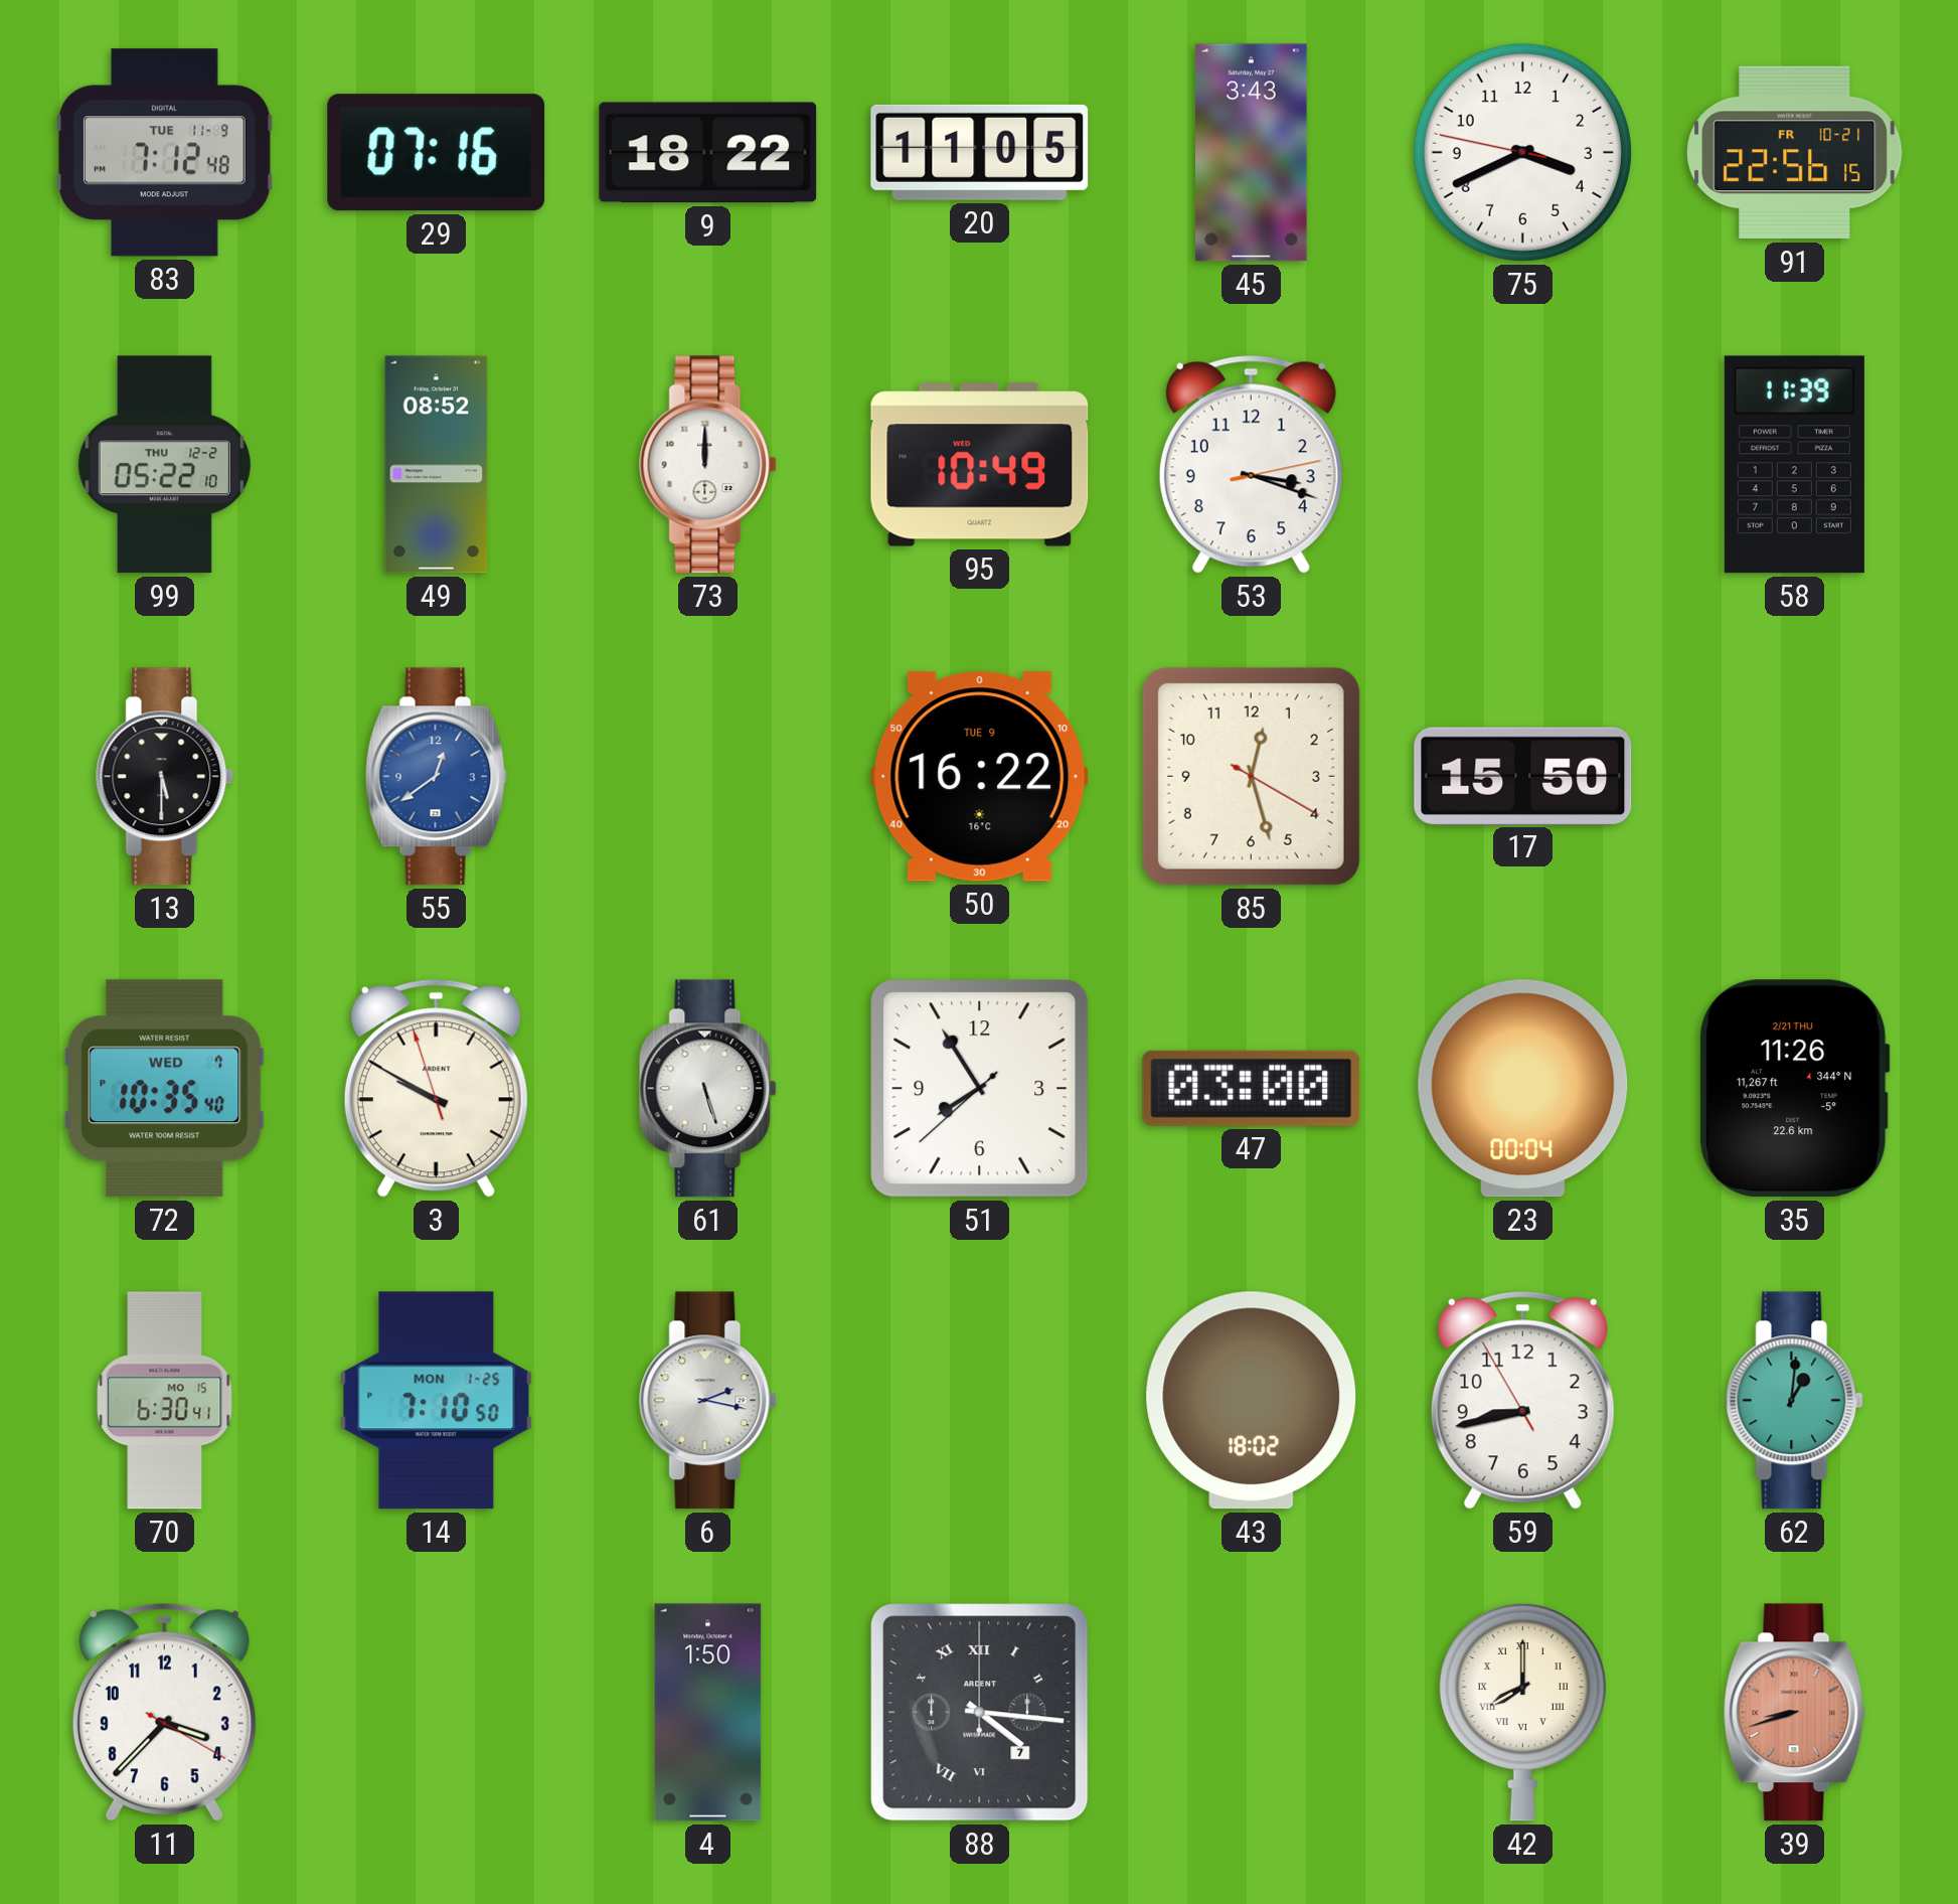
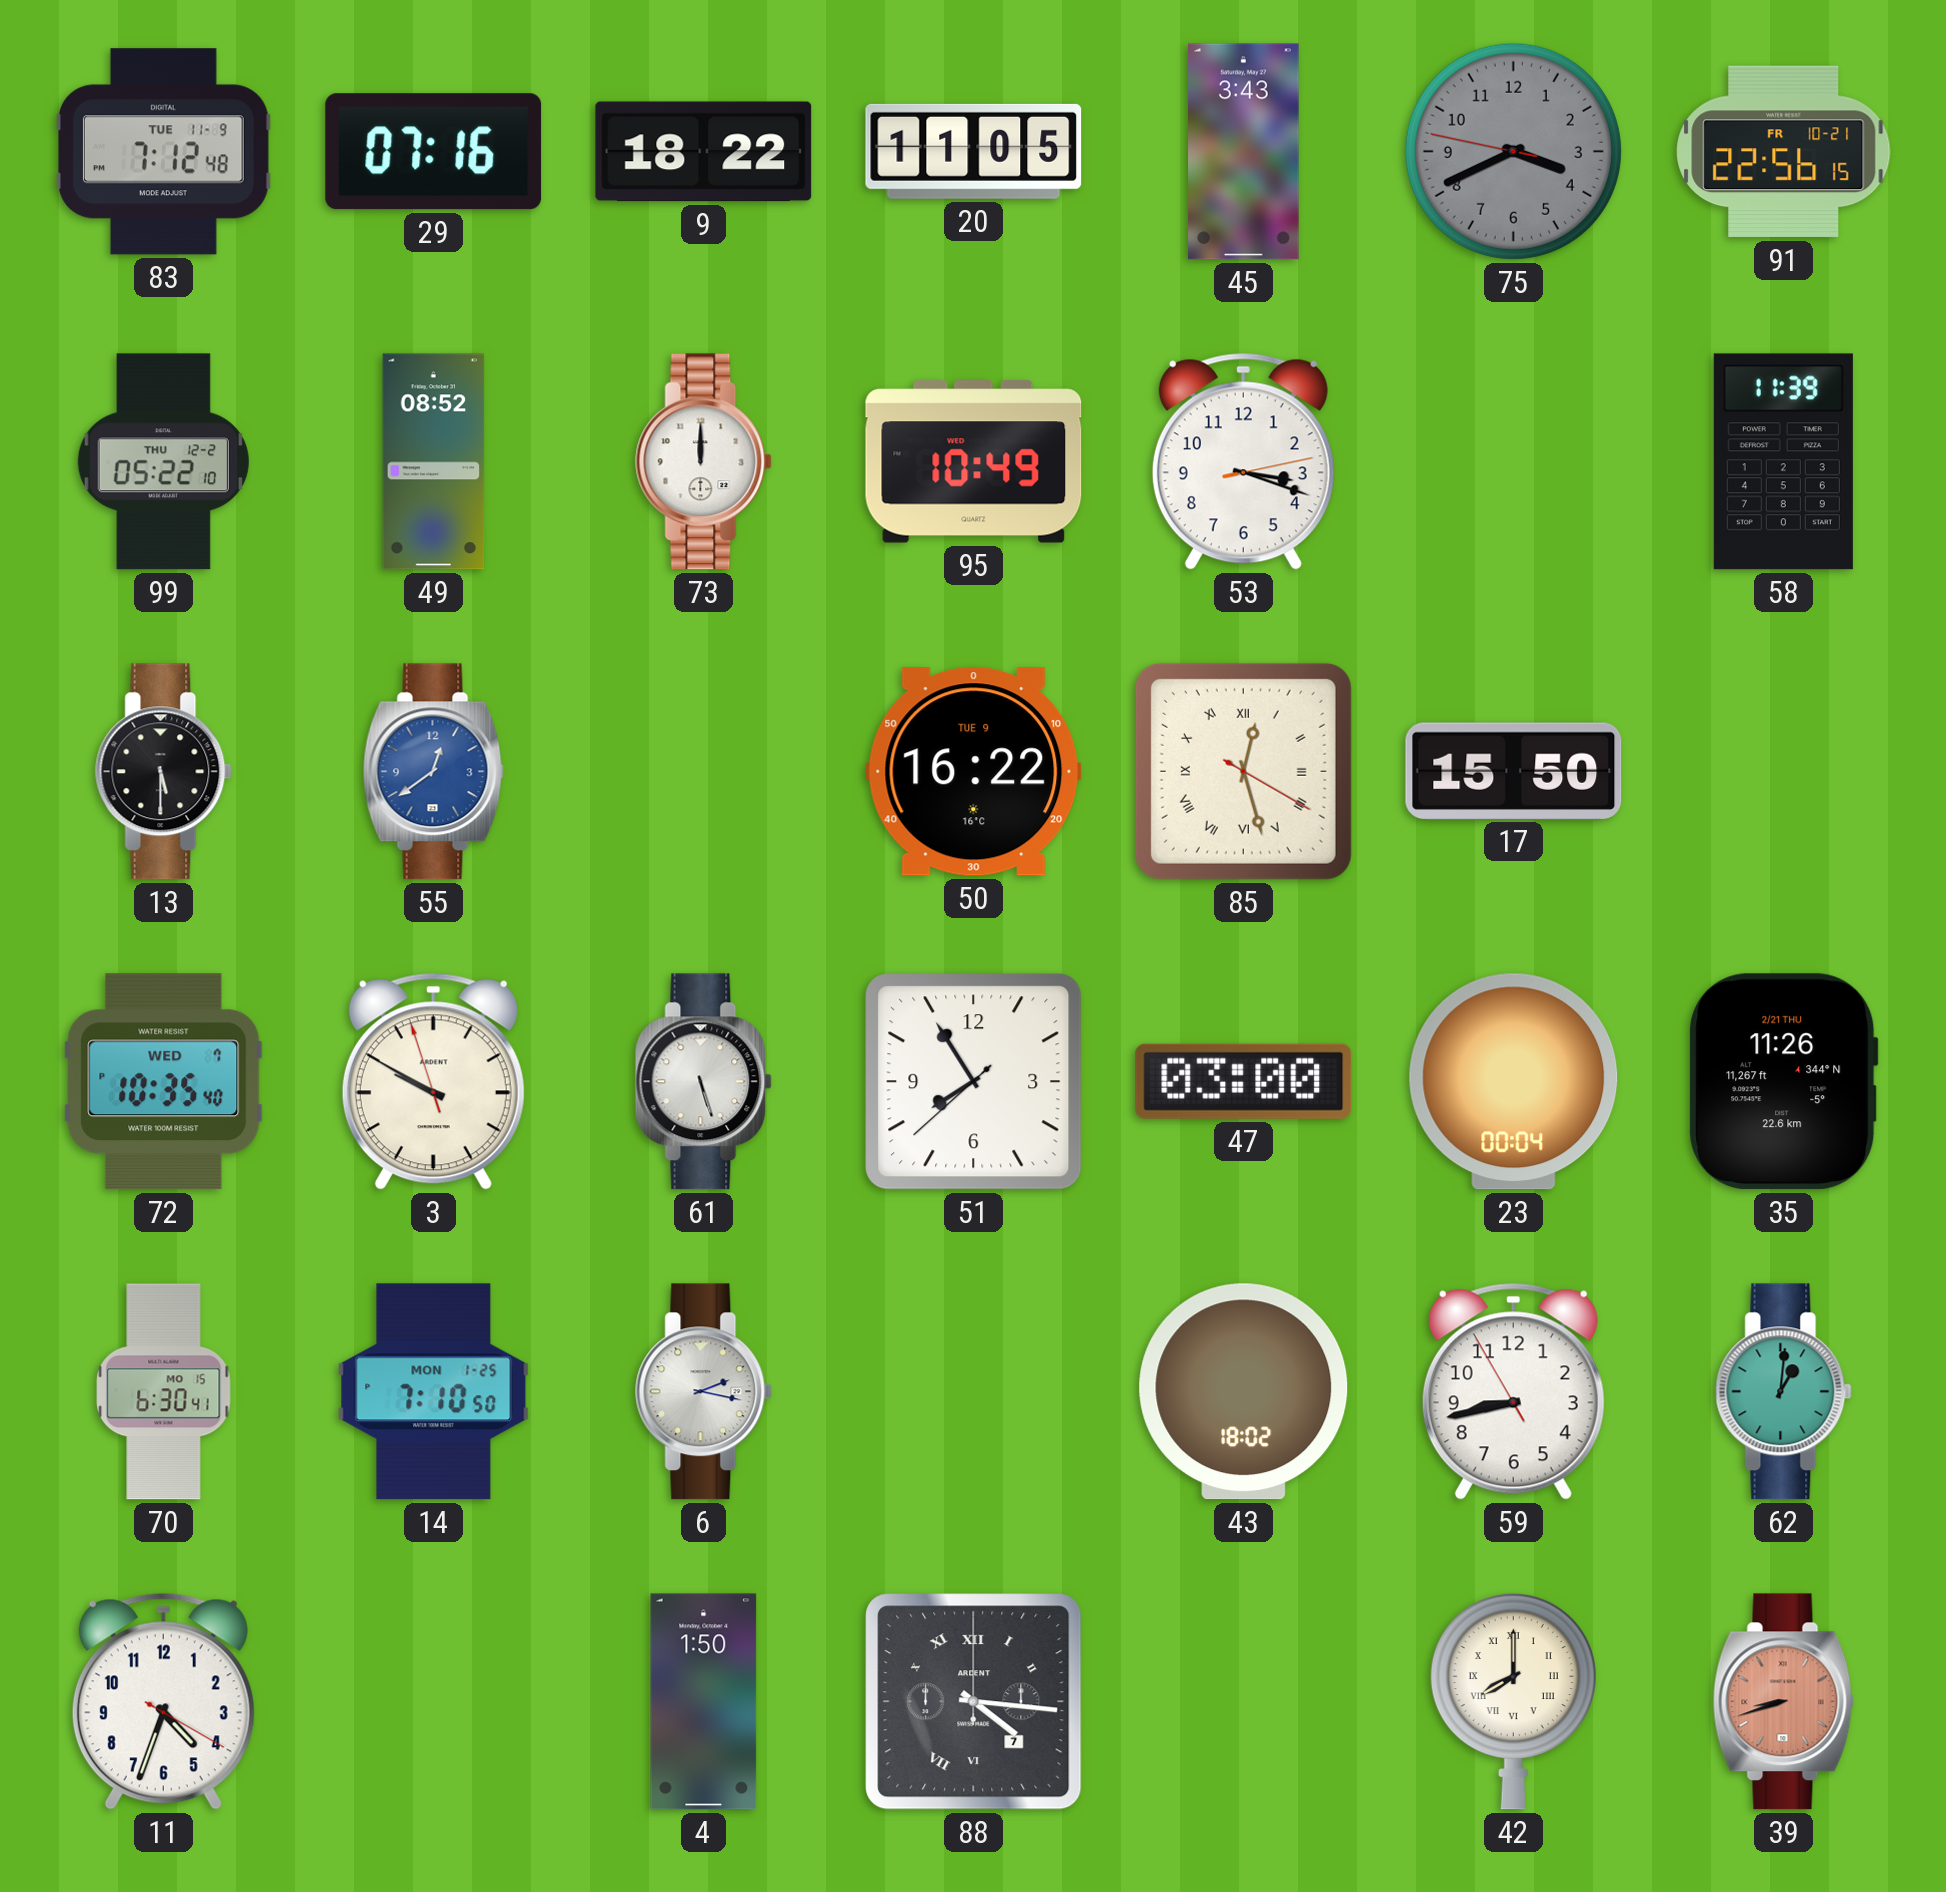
75 dial: white -> grey (1513, 151)
85 numerals: Arabic -> Roman (1243, 771)
11: 3:37 -> 4:33 (163, 1701)
